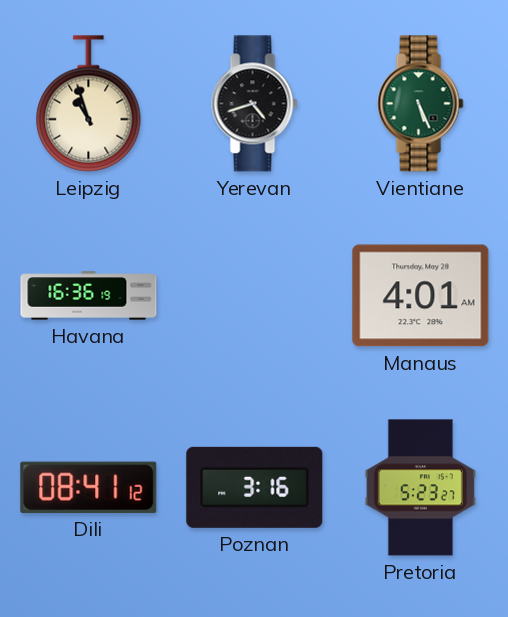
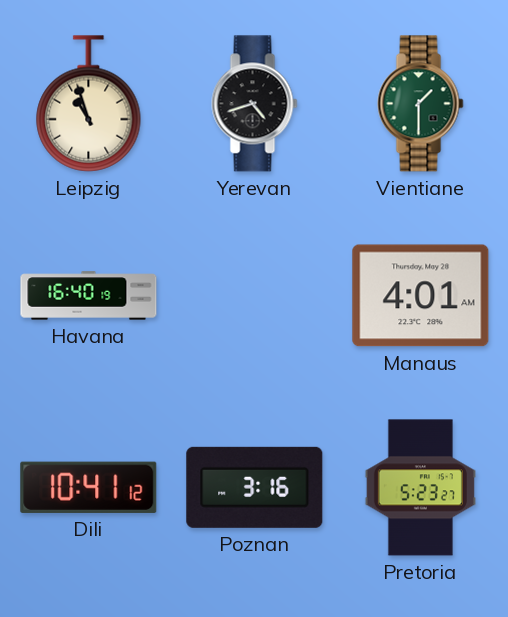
Vientiane: 5:26 -> 1:30 (421, 104)
Havana: 16:36 -> 16:40 (89, 296)
Dili: 08:41 -> 10:41 (89, 487)
